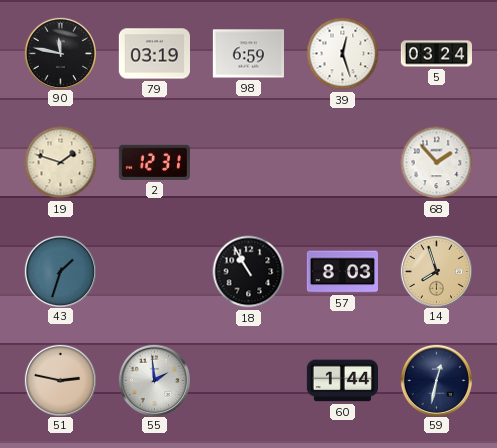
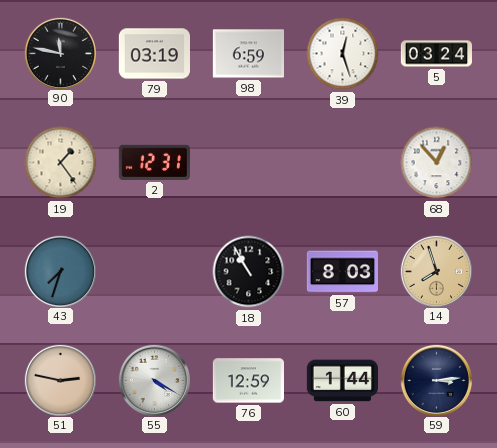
19: 1:48 -> 1:24 (61, 163)
68: 1:53 -> 12:53 (437, 163)
43: 1:33 -> 7:33 (61, 271)
55: 1:59 -> 4:20 (155, 380)
76: none -> 12:59 (248, 381)
59: 12:32 -> 3:14 (437, 380)
